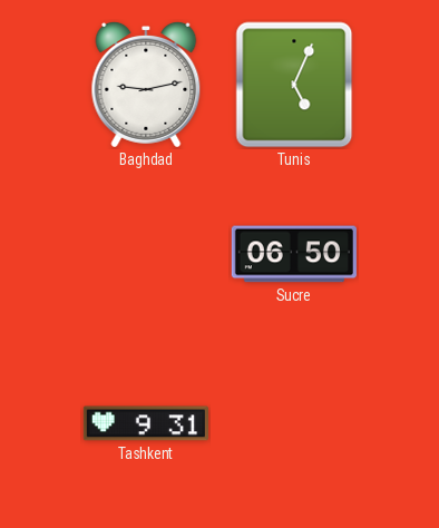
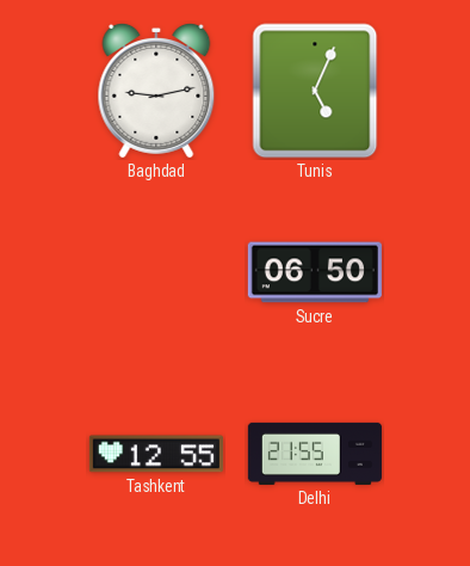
Tashkent: 9:31 -> 12:55 (156, 454)
Delhi: none -> 21:55 (315, 454)
